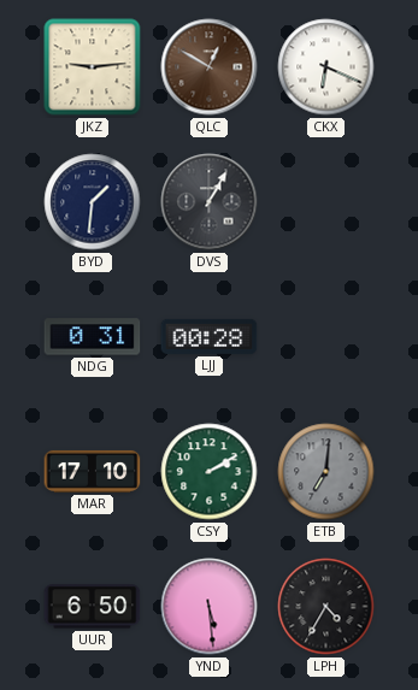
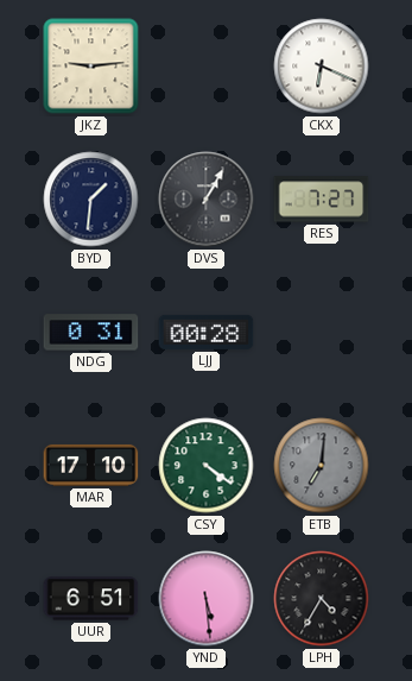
QLC: 12:50 -> none (210, 67)
RES: none -> 7:27 (322, 200)
CSY: 2:10 -> 4:21 (207, 466)
UUR: 6:50 -> 6:51 (91, 599)
